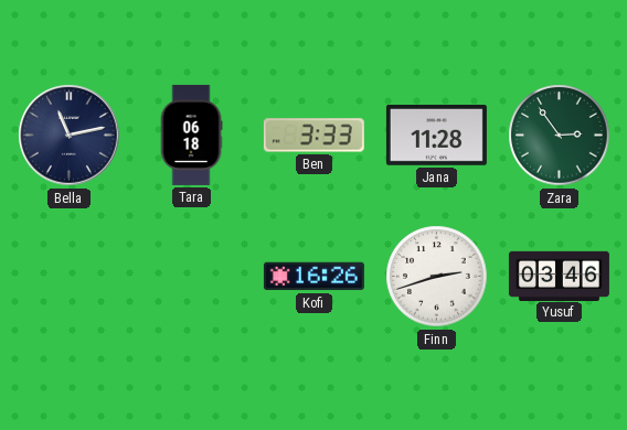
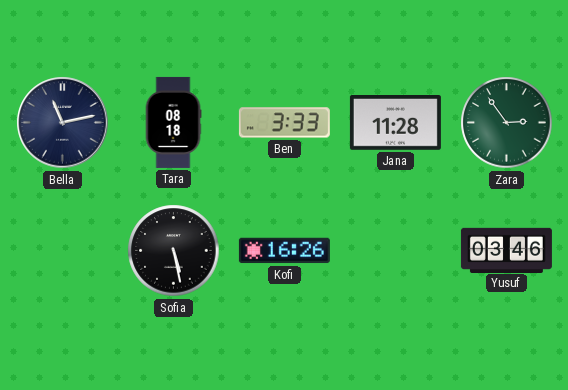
Tara: 06:18 -> 08:18 (173, 122)
Sofia: none -> 5:28 (174, 251)
Finn: 2:42 -> none (437, 277)
